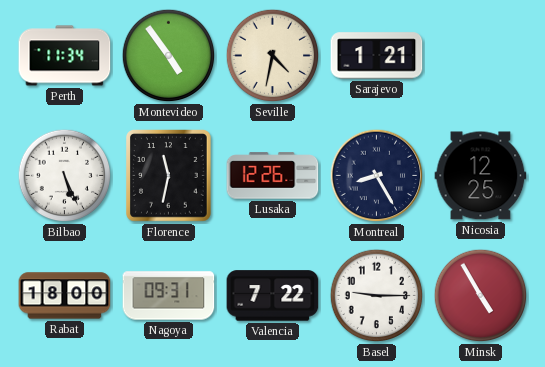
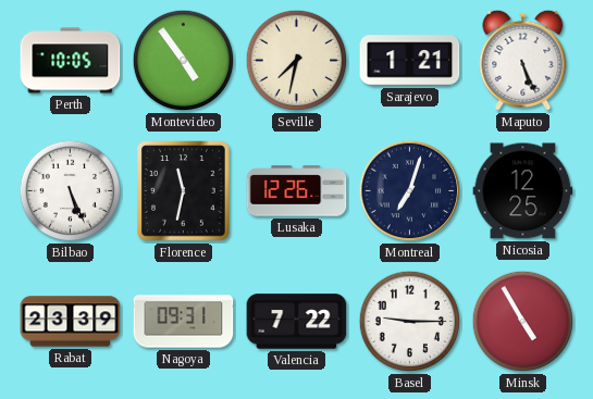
Perth: 11:34 -> 10:05 (71, 61)
Seville: 4:32 -> 7:32 (297, 61)
Maputo: none -> 5:26 (523, 60)
Montreal: 8:25 -> 7:03 (410, 191)
Rabat: 18:00 -> 23:39 (71, 322)
